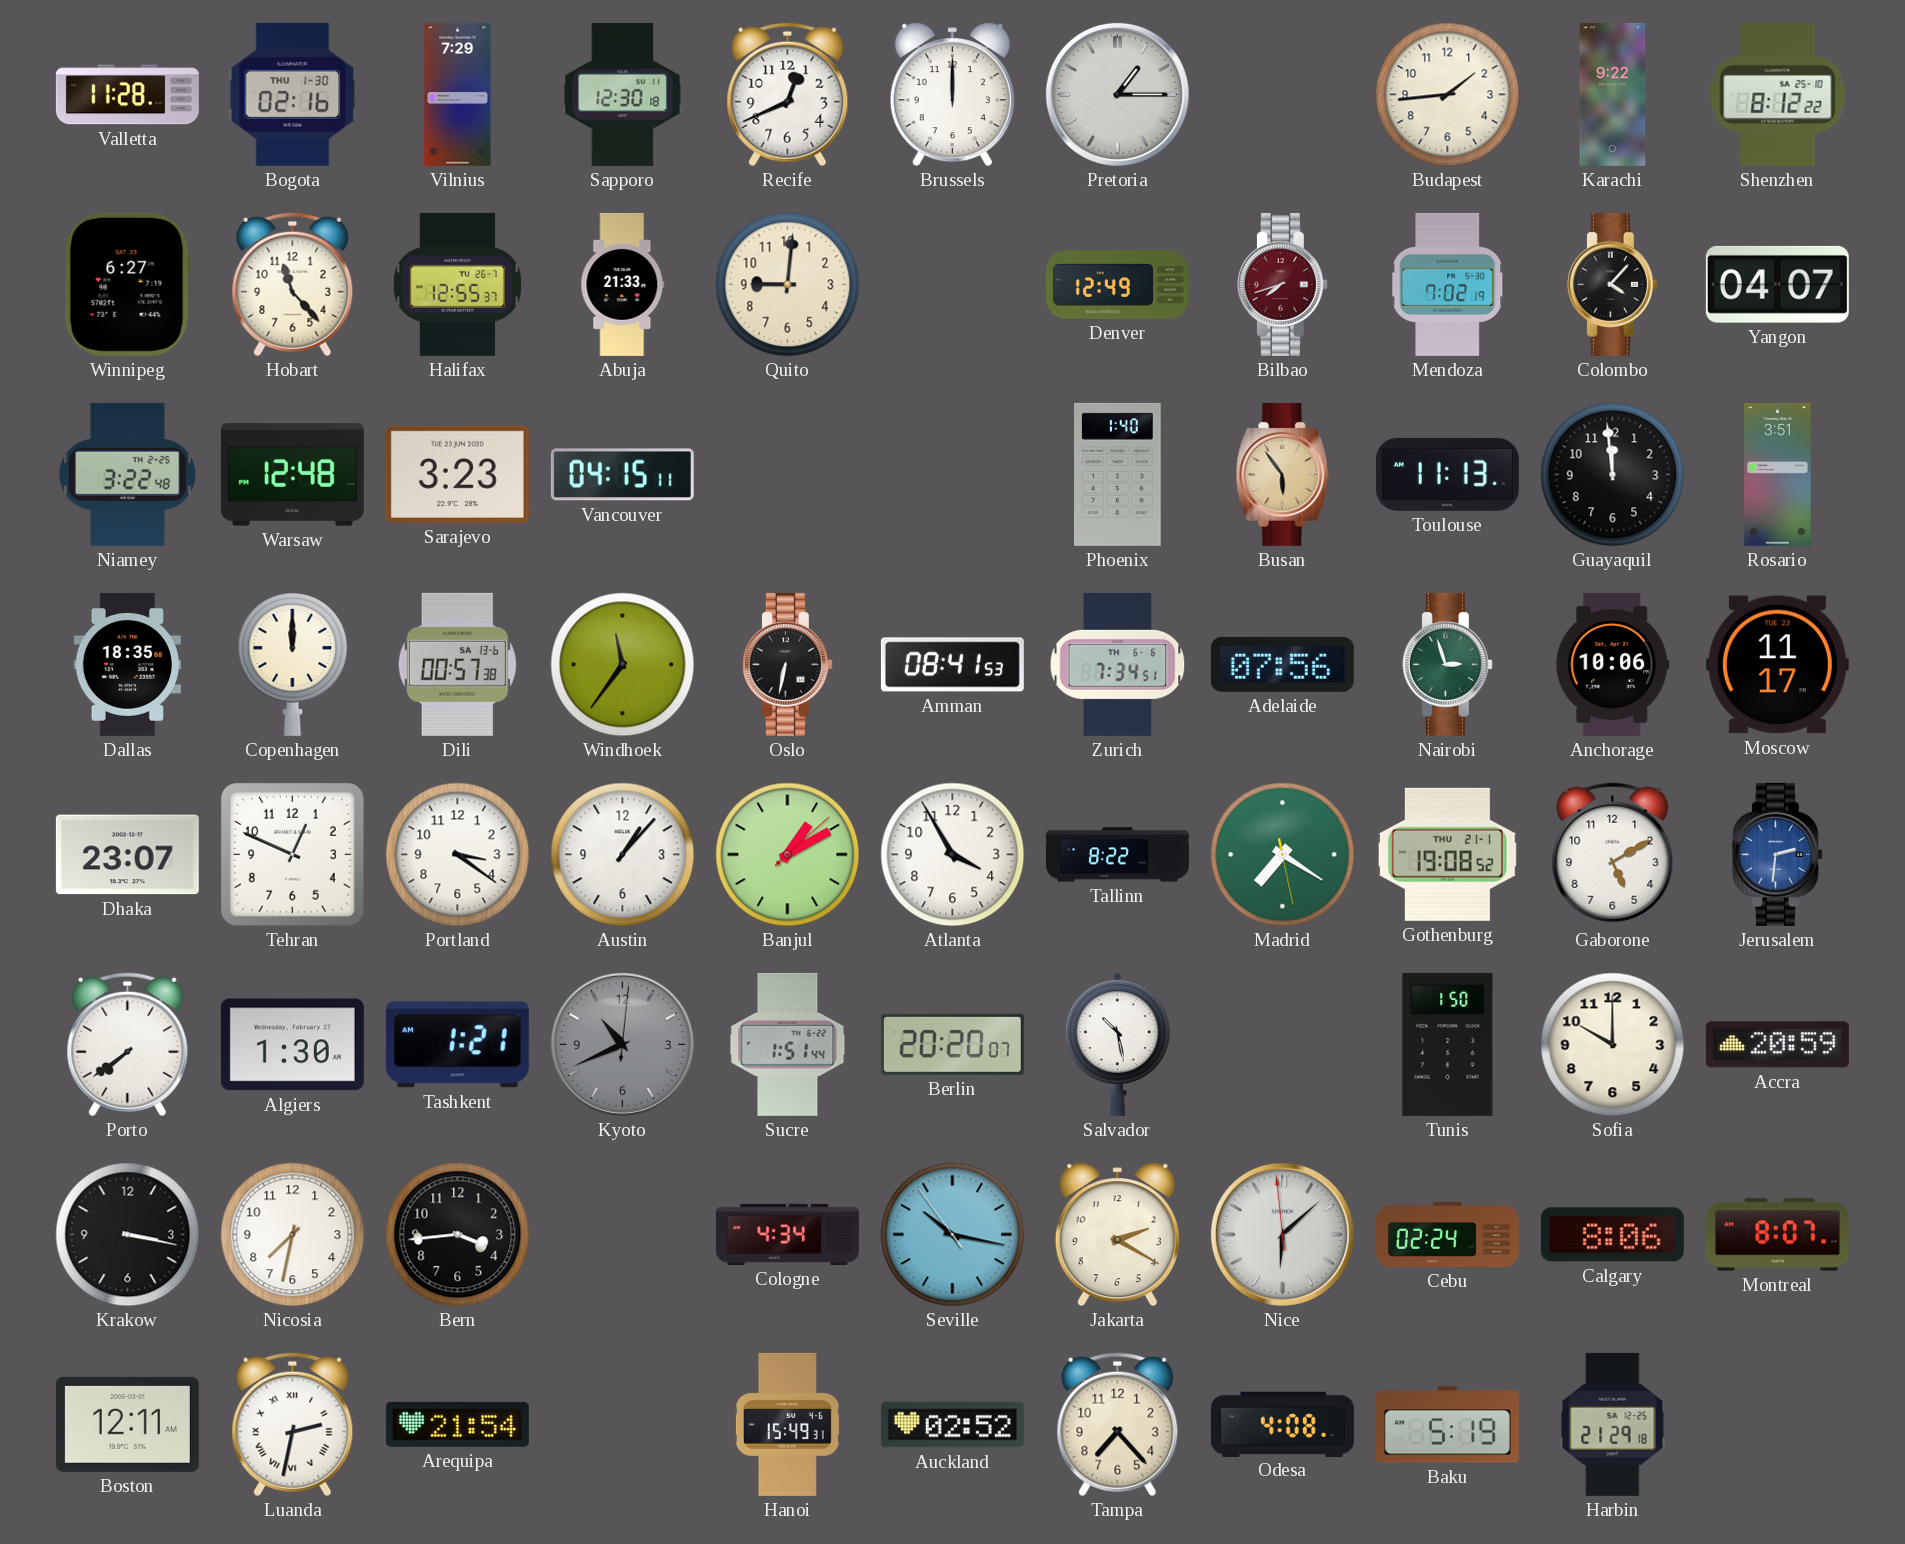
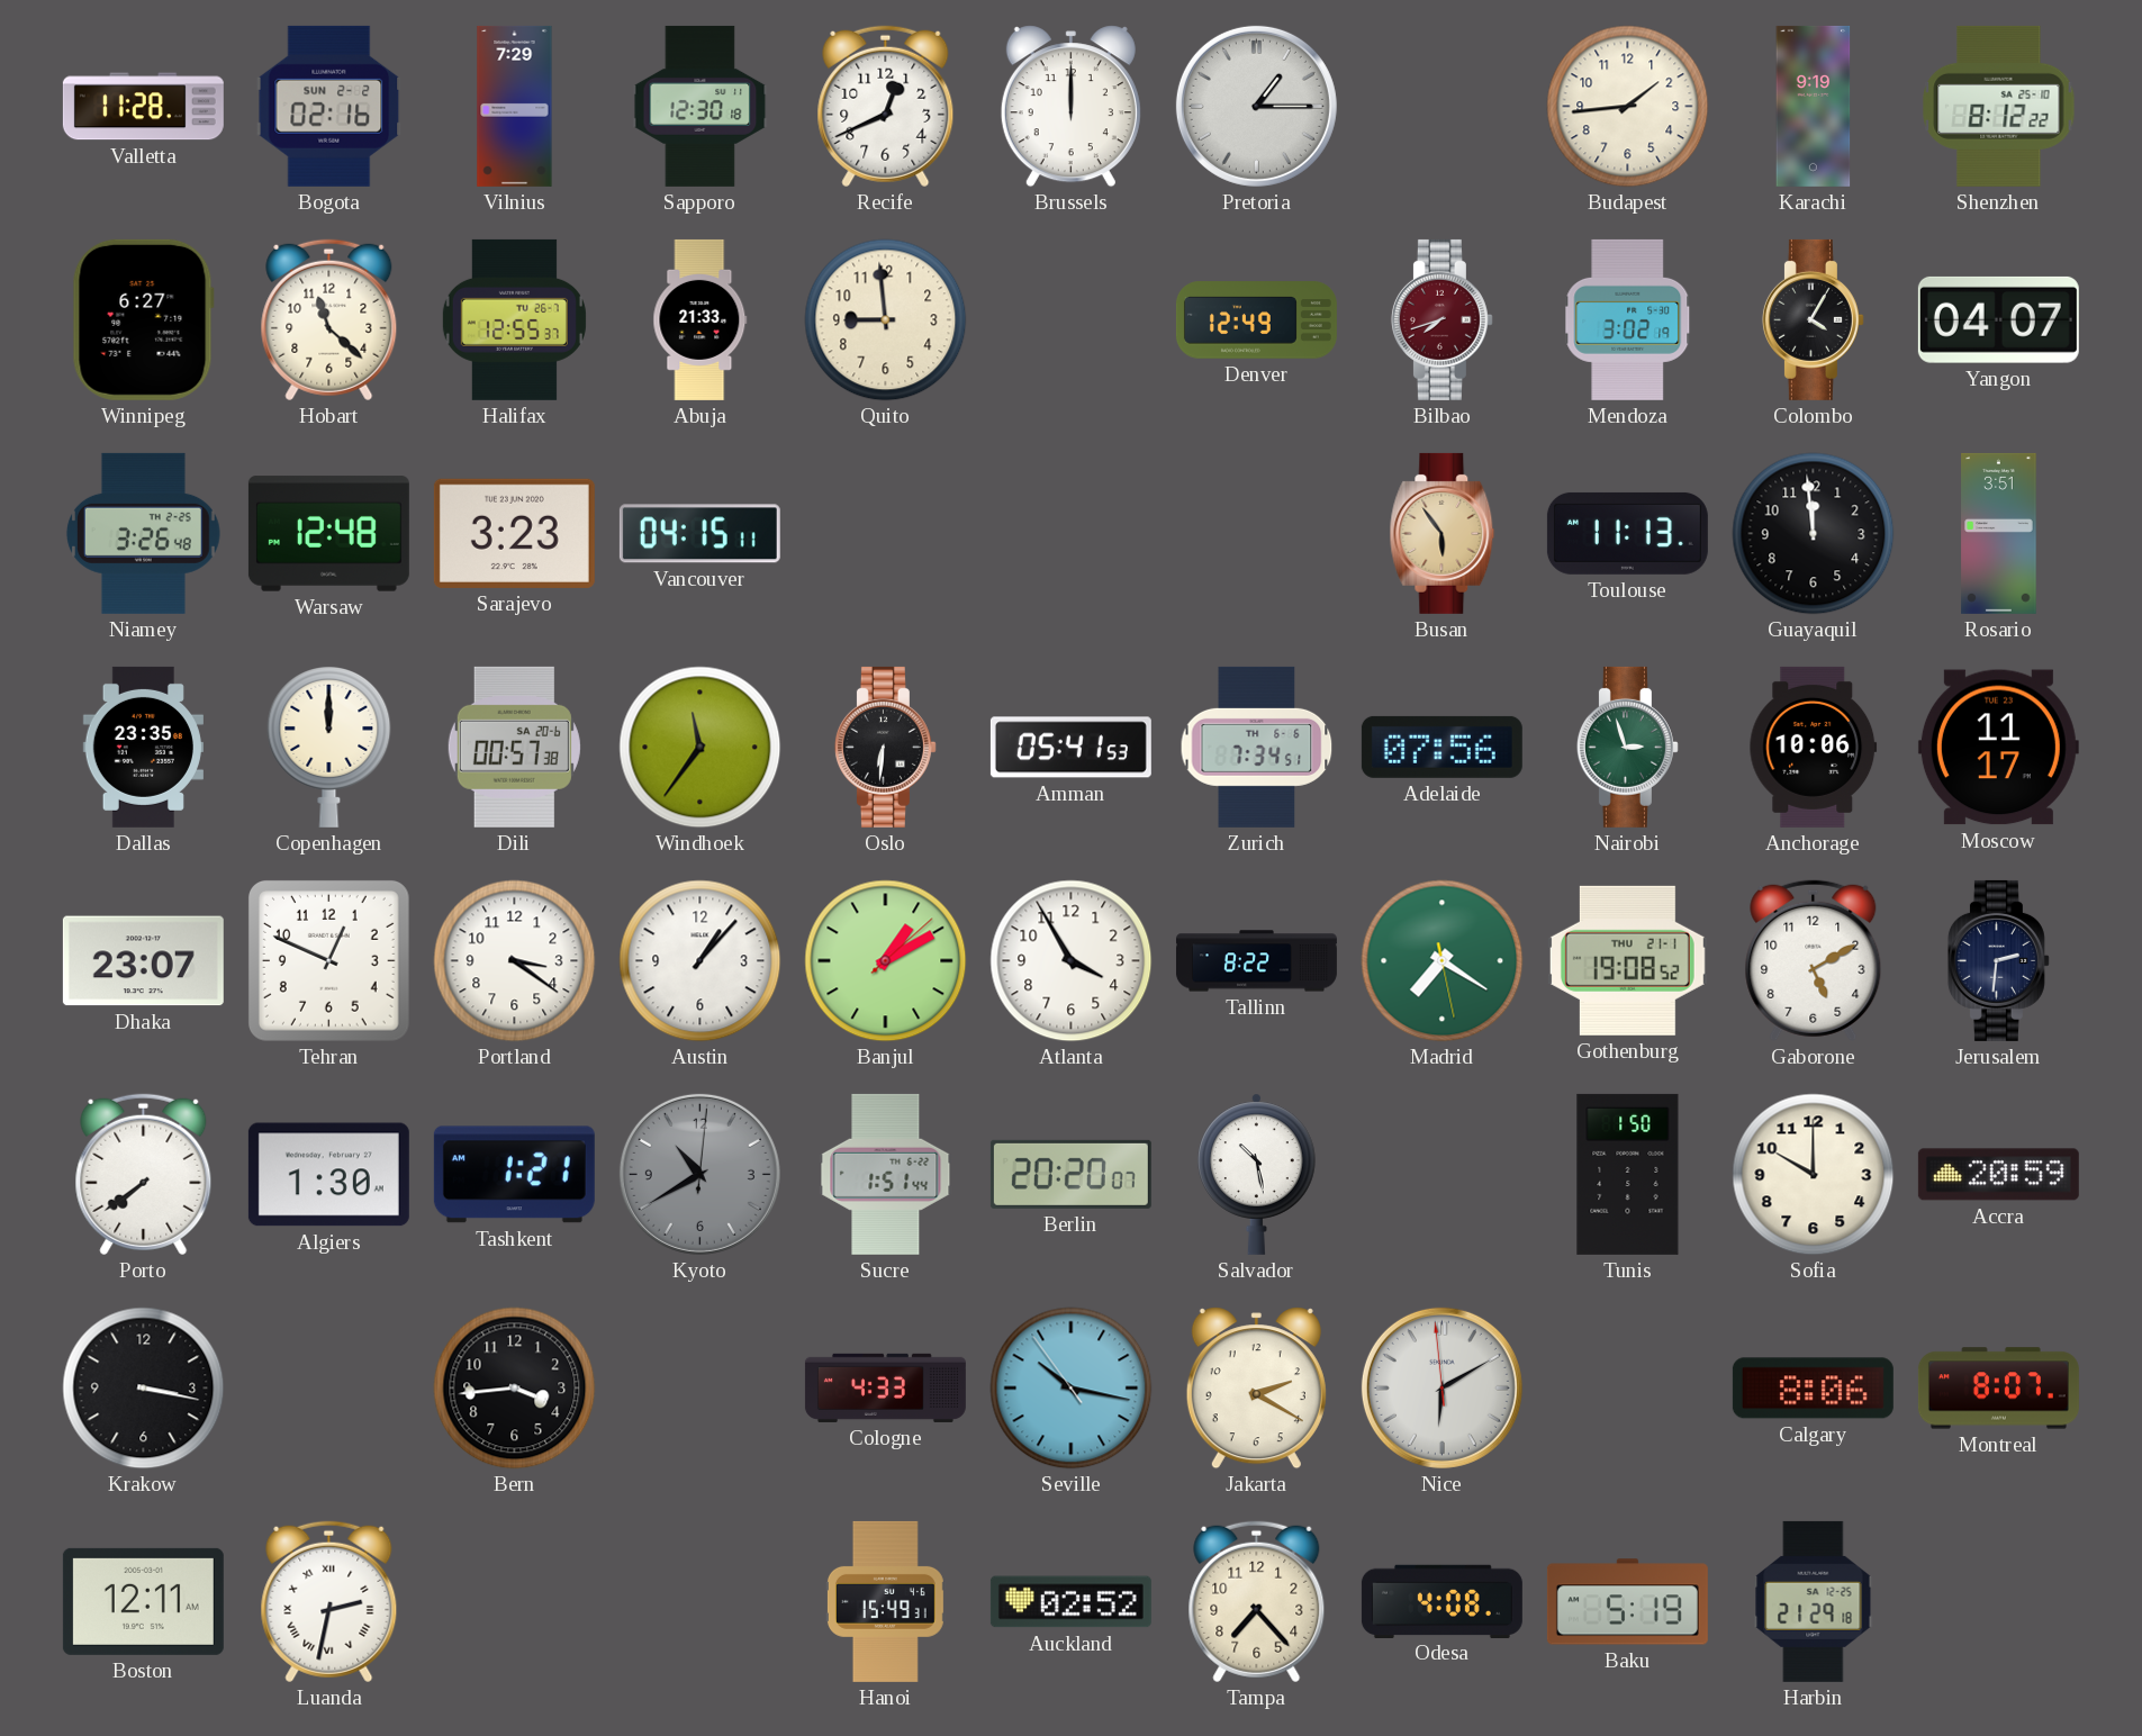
Bogota date: THU 1-30 -> SUN 2-2 (329, 106)
Karachi: 9:22 -> 9:19 (1814, 106)
Hobart: 11:23 -> 11:22 (329, 320)
Quito: 9:01 -> 8:59 (886, 320)
Mendoza: 7:02 -> 3:02 (1628, 319)
Colombo: 4:07 -> 4:05 (1813, 319)
Niamey: 3:22 -> 3:26 (143, 533)
Phoenix: 1:40 -> none (1118, 474)
Dallas: 18:35 -> 23:35 (143, 747)
Dili date: SA 13-6 -> SA 20-6 (514, 747)
Oslo: 6:32 -> 6:31 (885, 747)
Amman: 08:41 -> 05:41 (1070, 748)
Jerusalem dial: blue -> navy (1998, 960)
Kyoto: 10:41 -> 10:40 (699, 1174)
Nicosia: 7:32 -> none (293, 1235)
Cologne: 4:34 -> 4:33 (885, 1387)
Nice: 6:07 -> 6:09 (1441, 1387)
Cebu: 02:24 -> none (1447, 1234)
Arequipa: 21:54 -> none (457, 1424)
